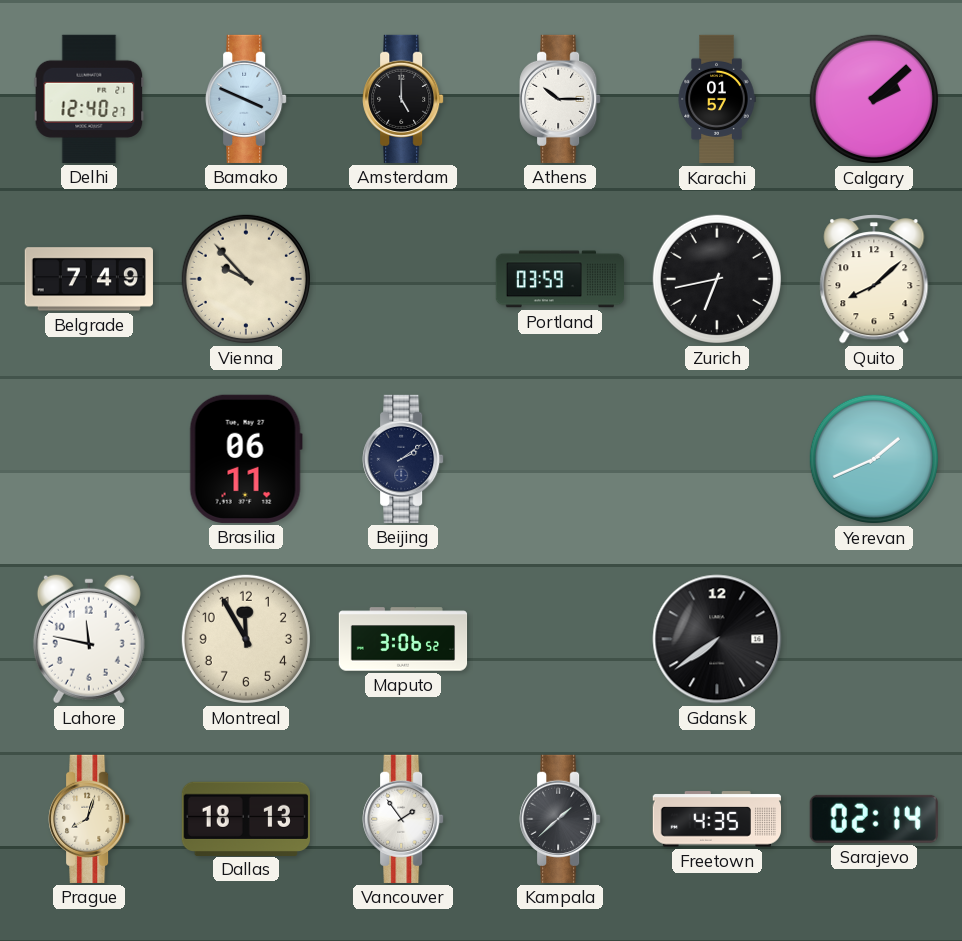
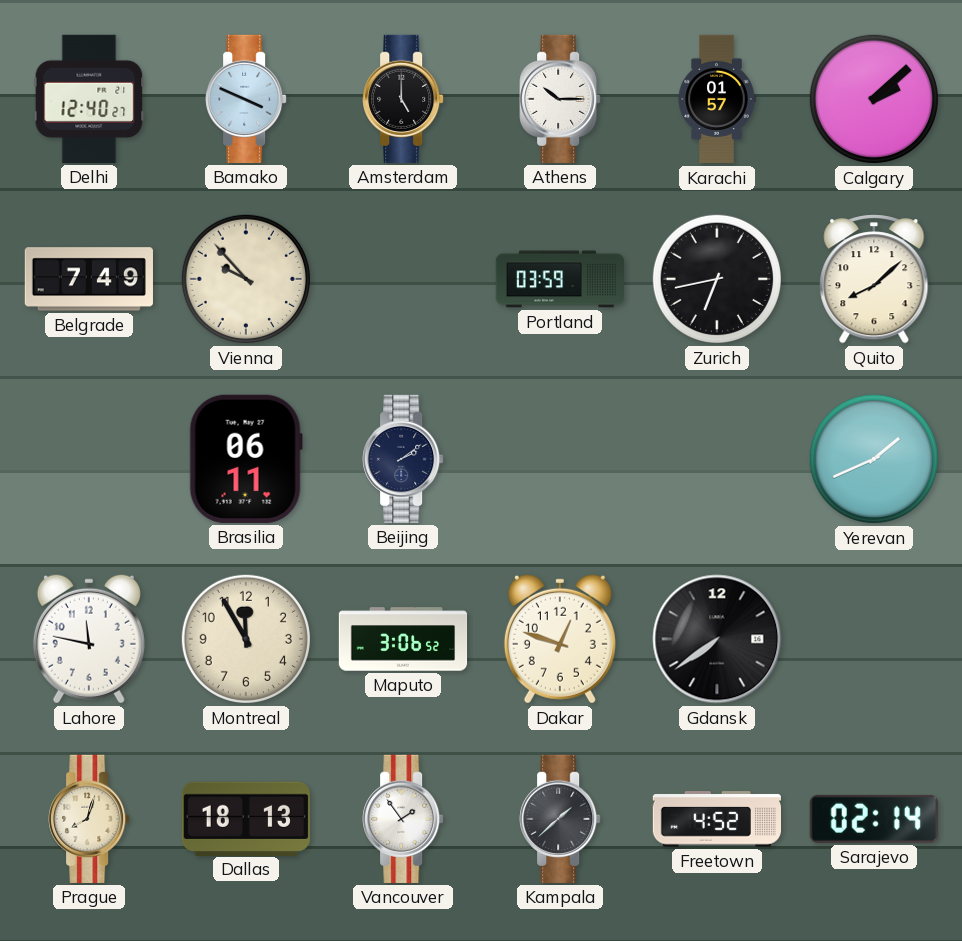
Dakar: none -> 12:48 (560, 639)
Freetown: 4:35 -> 4:52 (716, 819)
